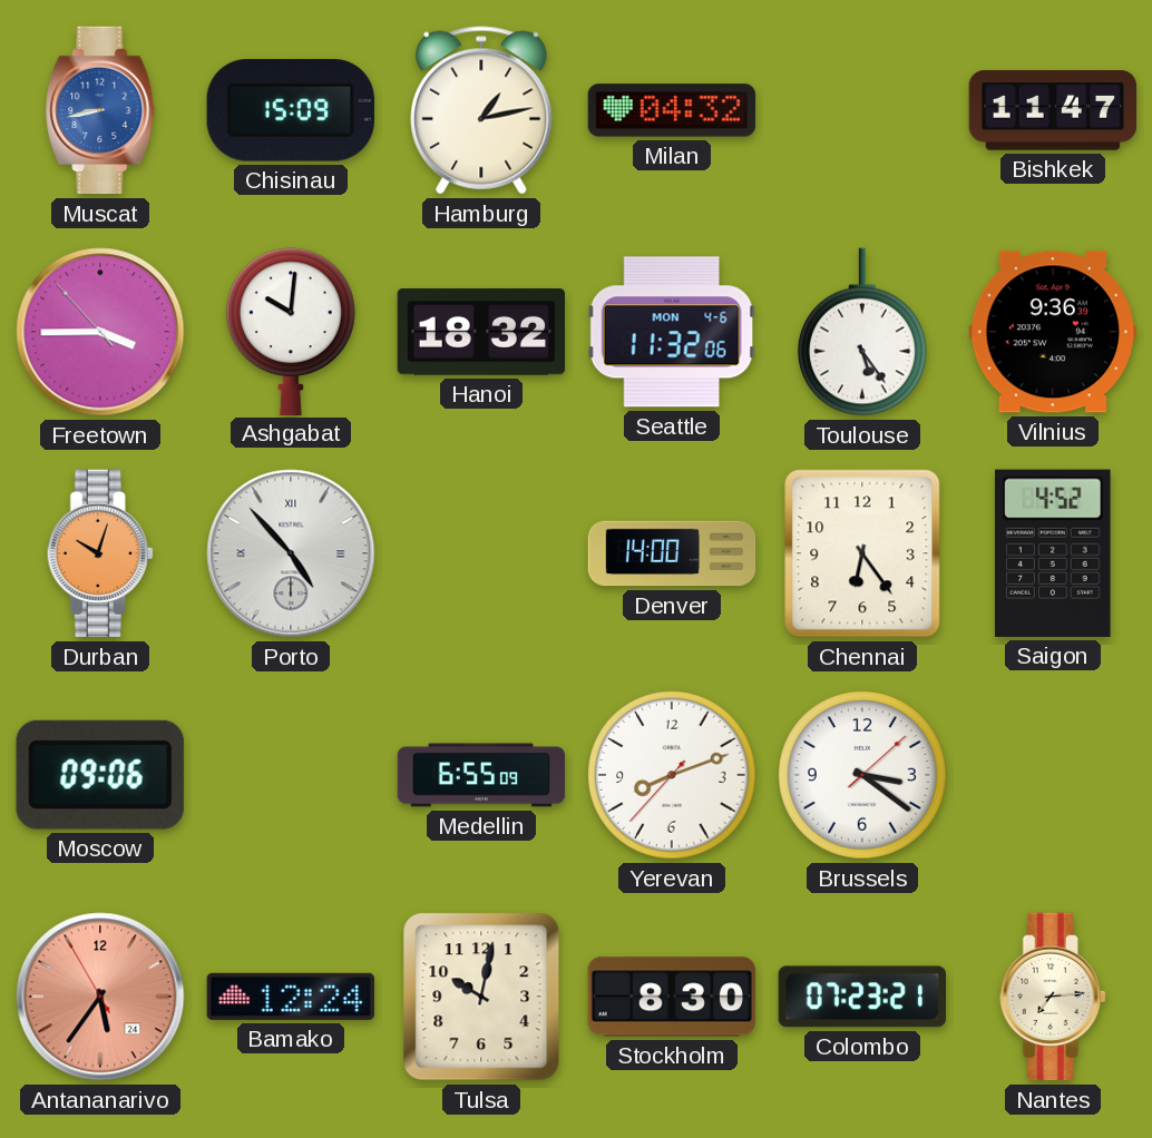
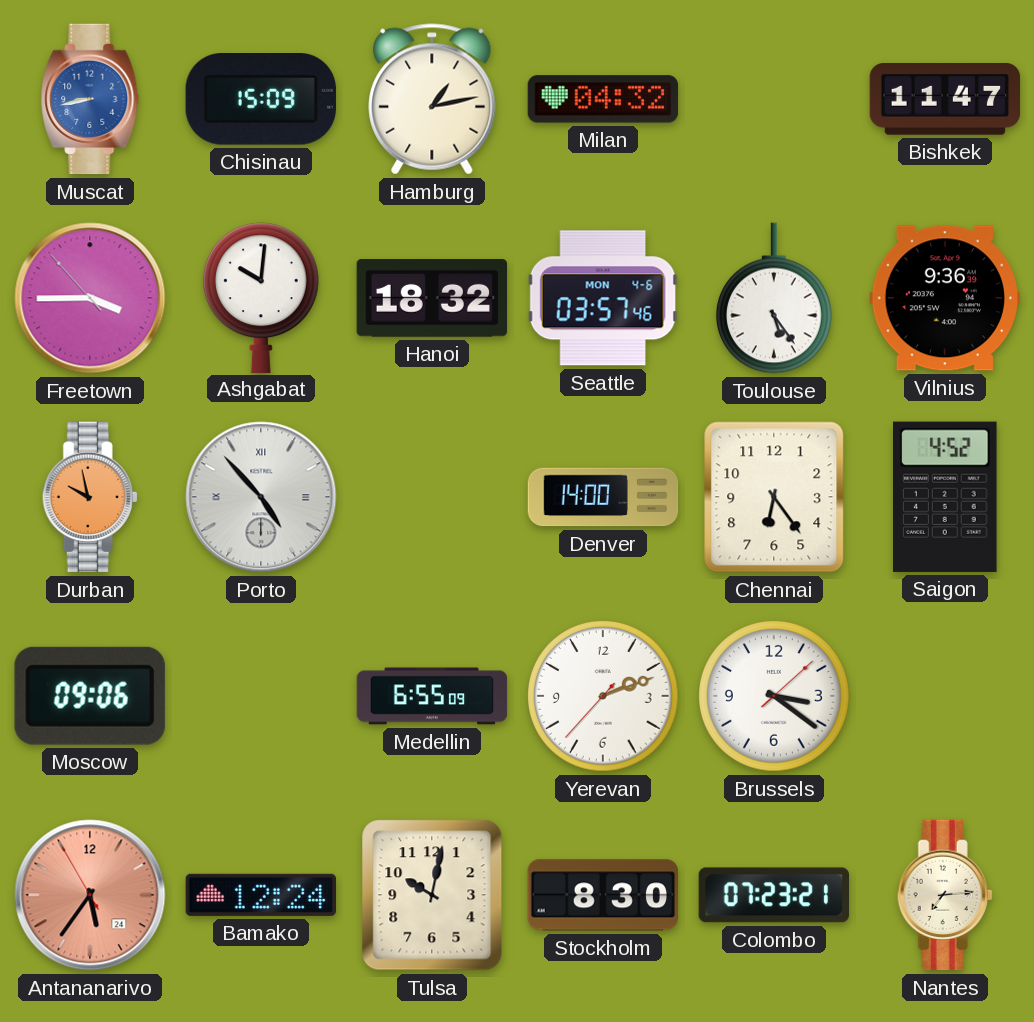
Seattle: 11:32 -> 03:57 (603, 298)
Durban: 10:03 -> 9:58 (90, 497)
Yerevan: 8:11 -> 2:11 (604, 697)
